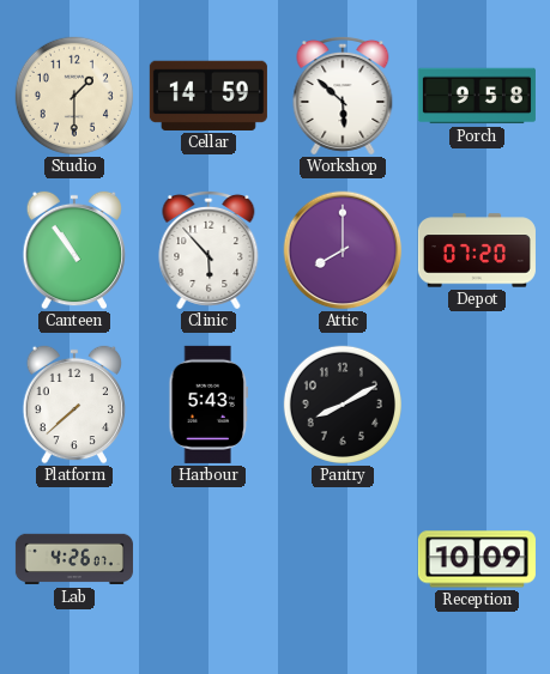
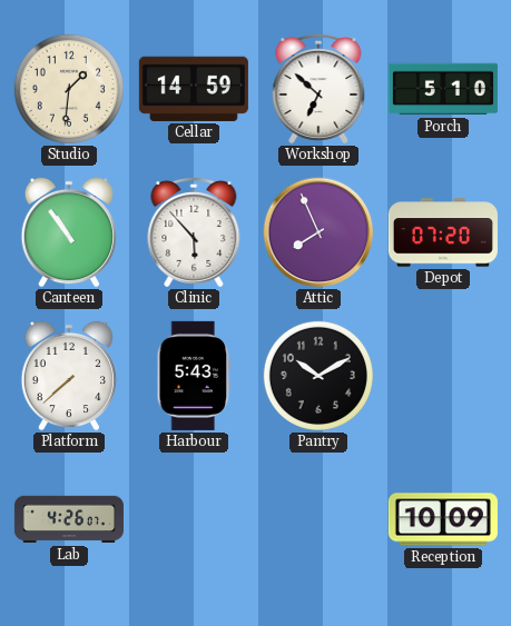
Studio: 1:30 -> 1:31 (69, 89)
Workshop: 5:52 -> 6:52 (318, 89)
Porch: 9:58 -> 5:10 (443, 89)
Attic: 8:00 -> 7:56 (318, 232)
Pantry: 8:10 -> 10:10 (318, 376)
